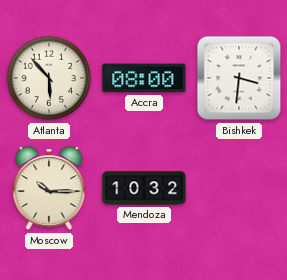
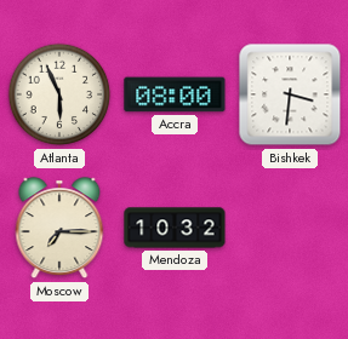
Atlanta: 5:53 -> 5:56 (59, 94)
Moscow: 10:15 -> 7:15 (59, 229)
